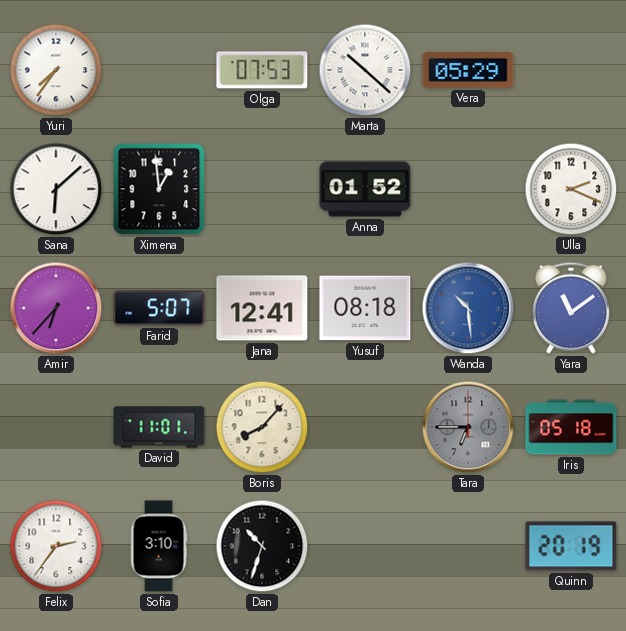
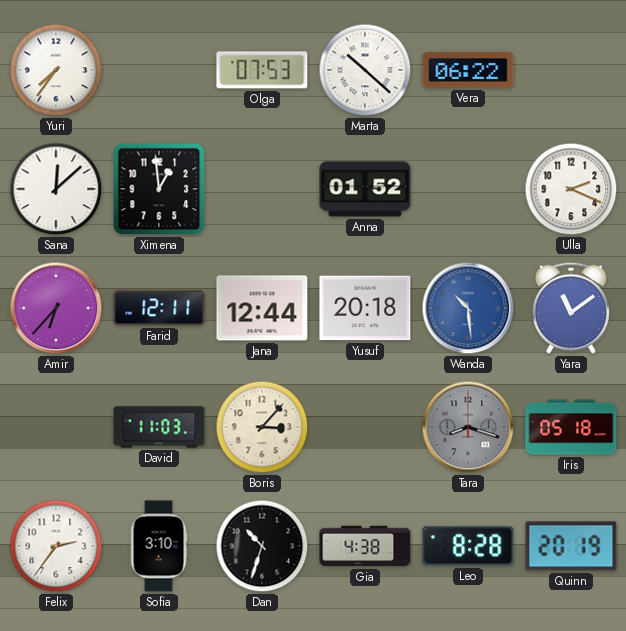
Vera: 05:29 -> 06:22 (468, 70)
Sana: 6:08 -> 12:08 (56, 189)
Farid: 5:07 -> 12:11 (159, 308)
Jana: 12:41 -> 12:44 (262, 308)
Yusuf: 08:18 -> 20:18 (365, 308)
David: 11:01 -> 11:03 (159, 427)
Boris: 8:07 -> 3:07 (262, 427)
Tara: 6:45 -> 8:18 (468, 427)
Gia: none -> 4:38 (365, 546)
Leo: none -> 8:28 (468, 546)
